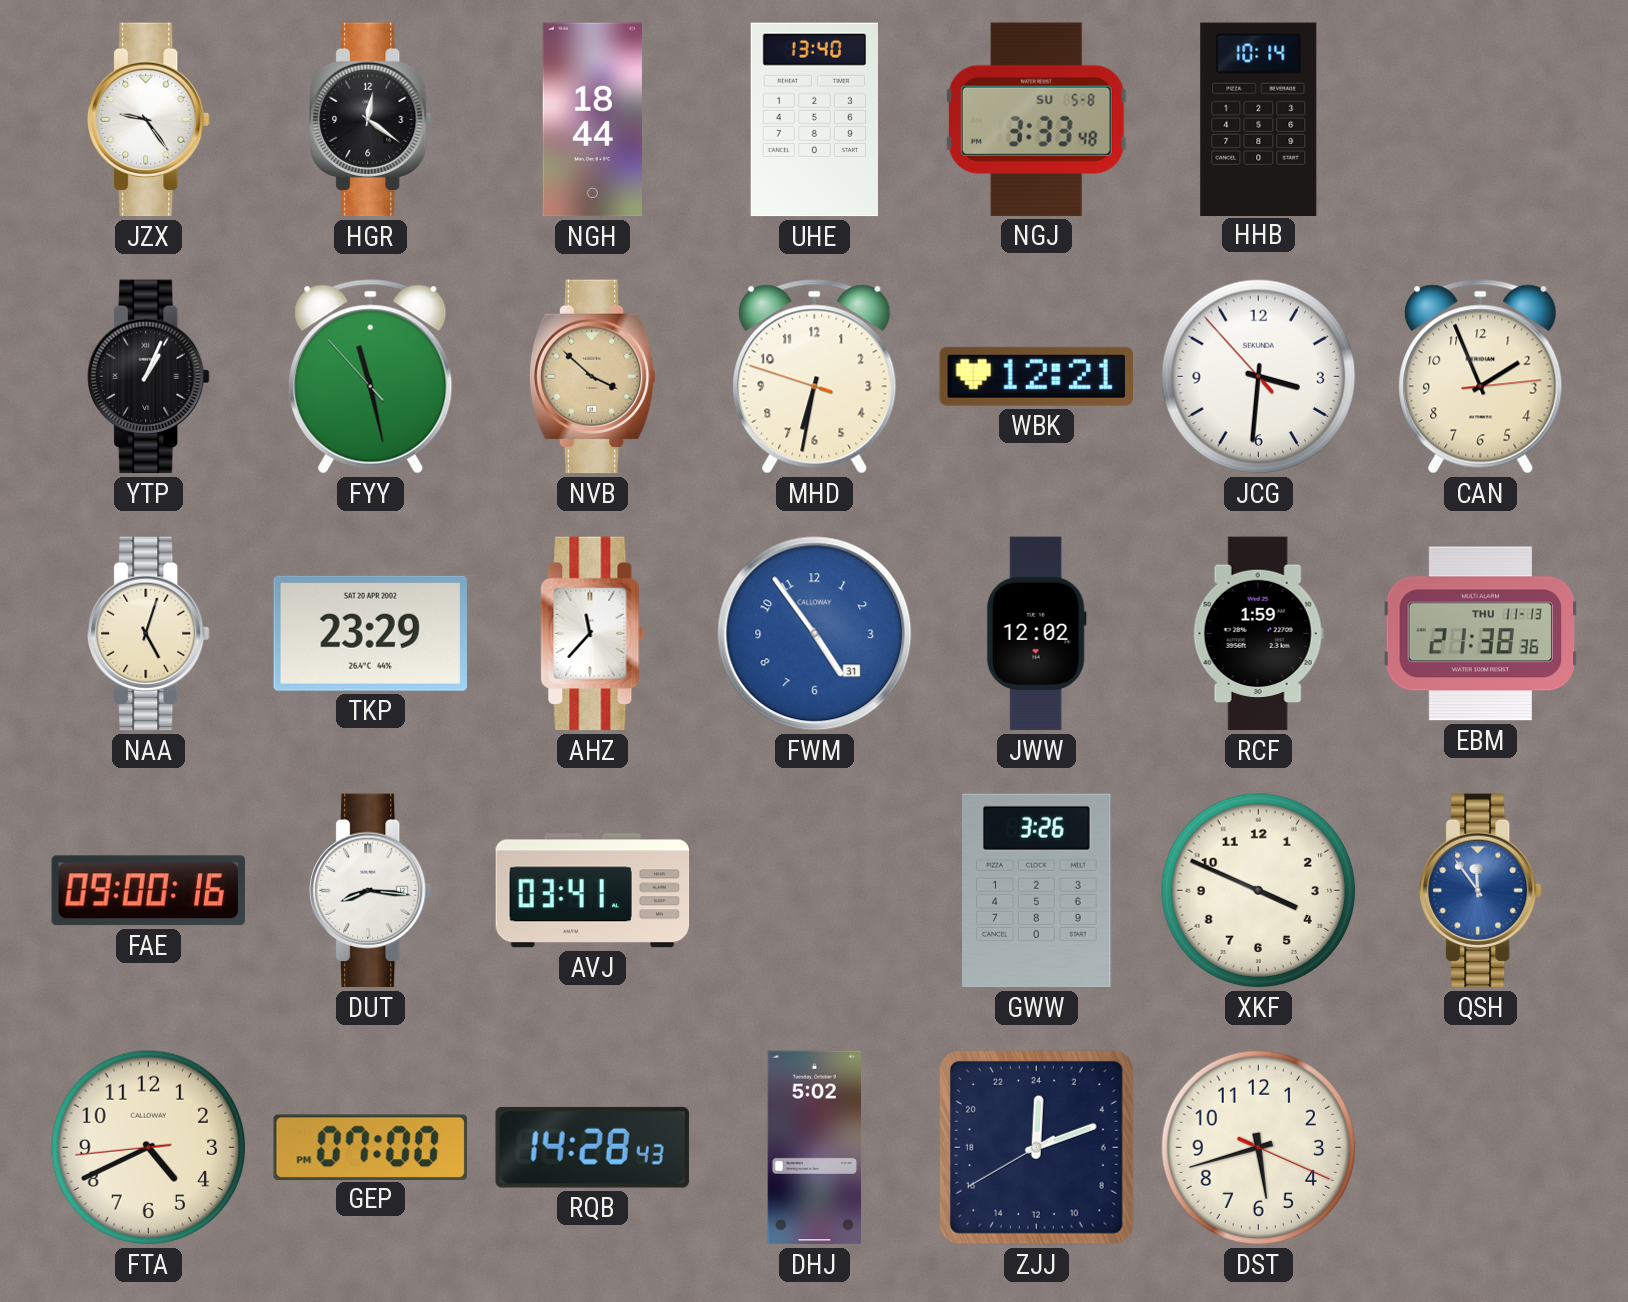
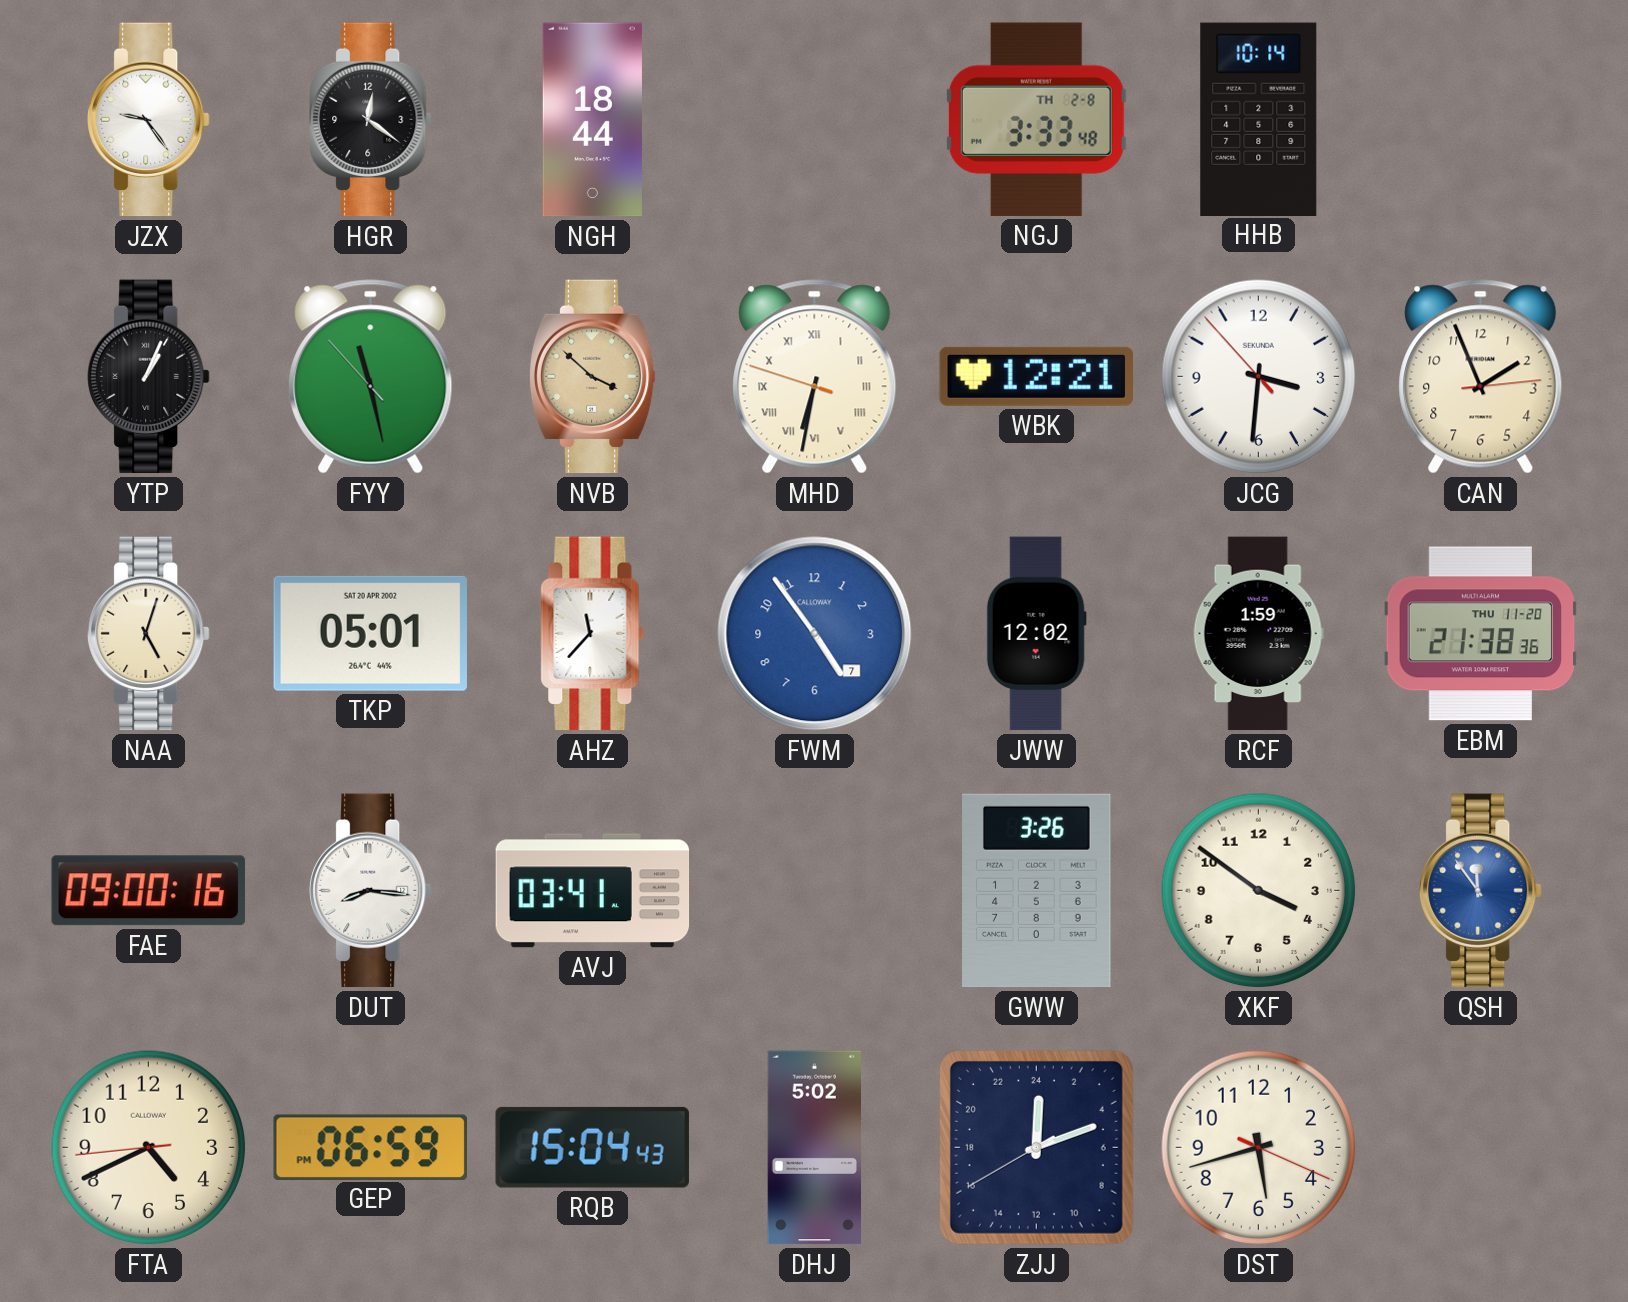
UHE: 13:40 -> none (814, 120)
NGJ date: SU 5-8 -> TH 2-8 (1036, 119)
MHD numerals: Arabic -> Roman (815, 377)
TKP: 23:29 -> 05:01 (370, 633)
FWM date: 31 -> 7 (815, 634)
EBM date: THU 11-13 -> THU 11-20 (1481, 634)
XKF: 3:49 -> 3:51 (1259, 891)
GEP: 07:00 -> 06:59 (370, 1147)
RQB: 14:28 -> 15:04 (592, 1147)
